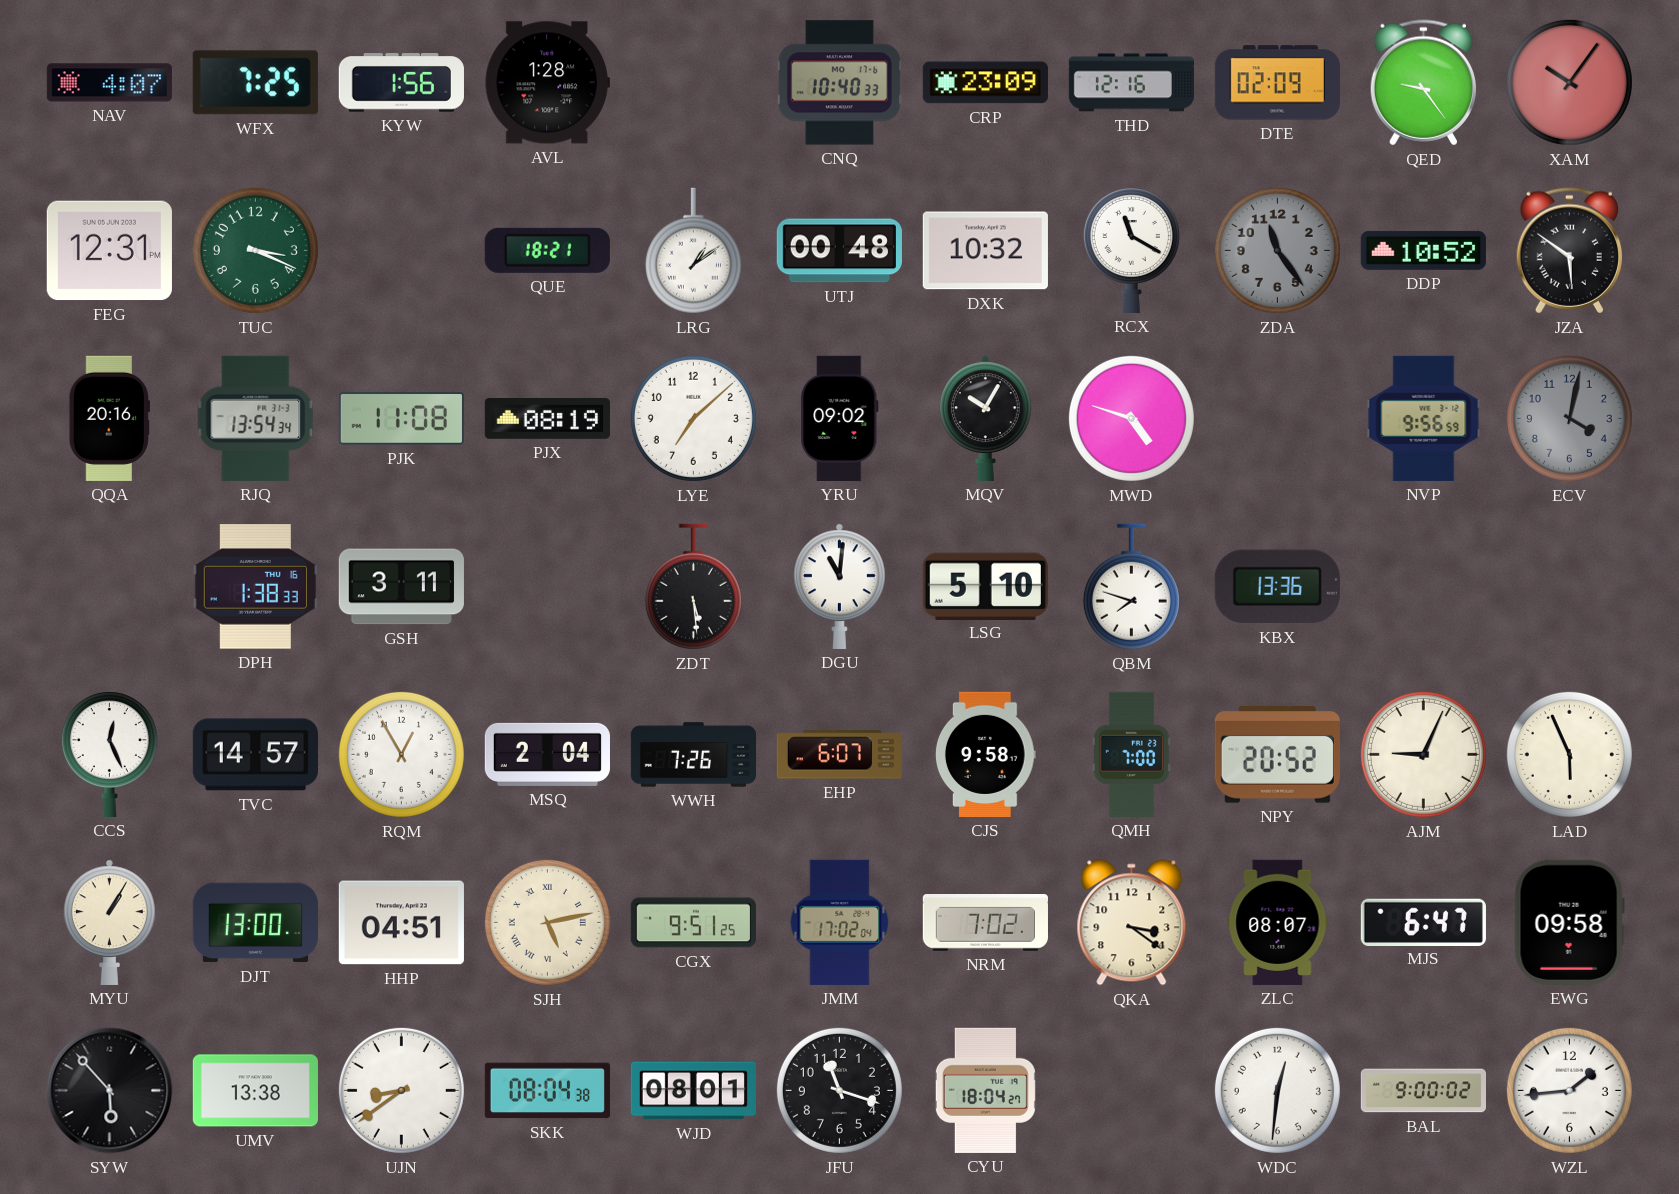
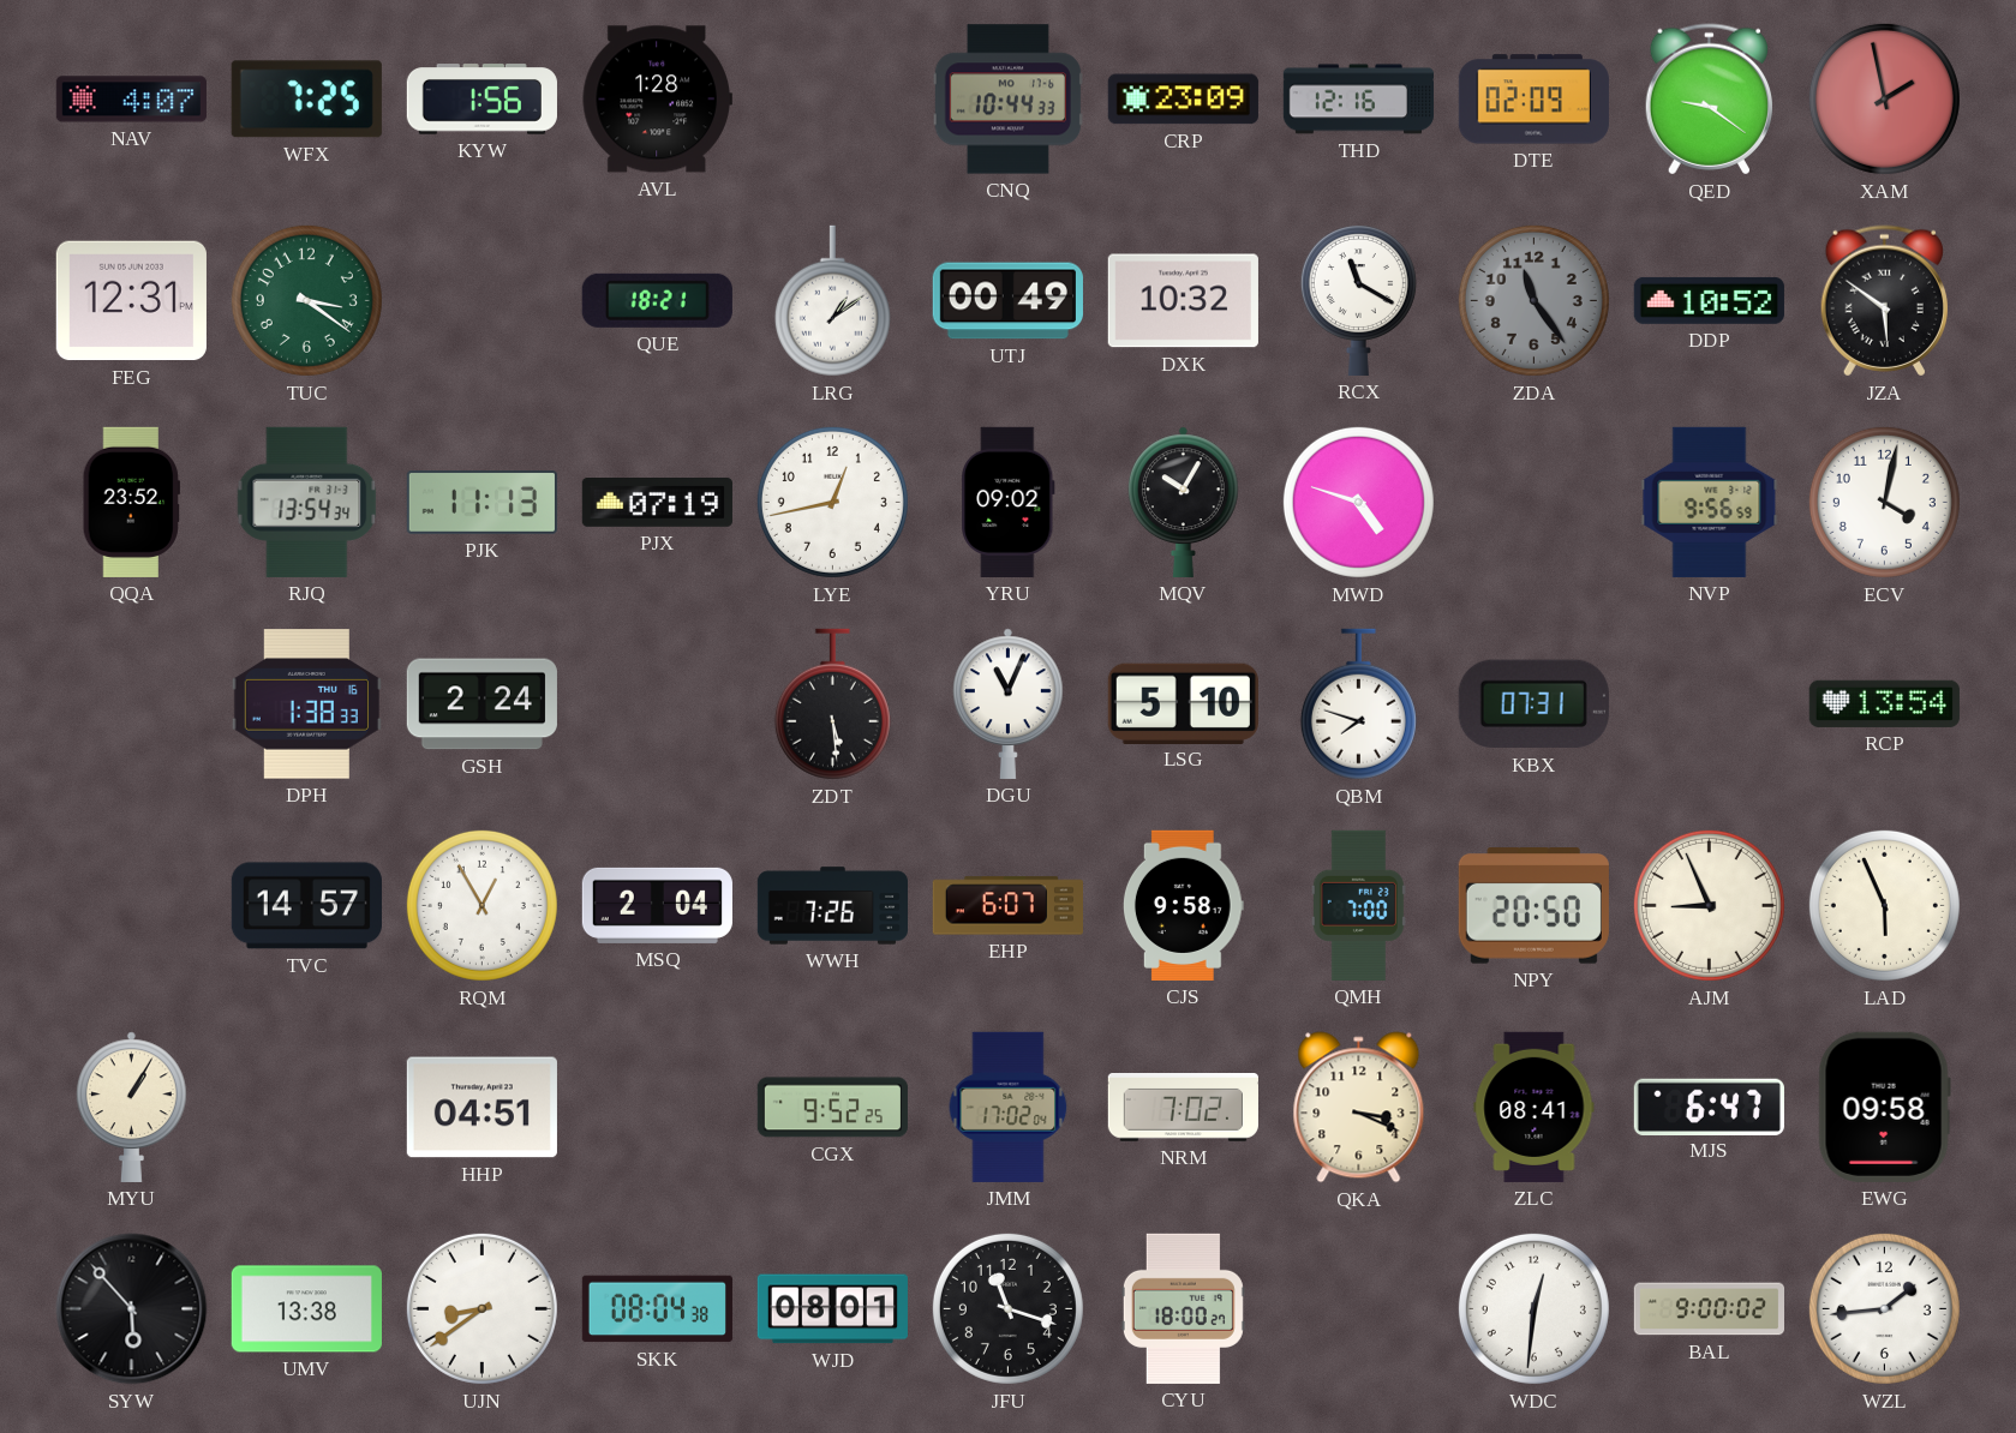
CNQ: 10:40 -> 10:44 (1007, 100)
QED: 9:24 -> 9:21 (1709, 100)
XAM: 10:06 -> 1:58 (1884, 98)
TUC: 3:19 -> 3:21 (306, 300)
UTJ: 00:48 -> 00:49 (1007, 301)
QQA: 20:16 -> 23:52 (131, 502)
PJK: 11:08 -> 11:13 (481, 503)
PJX: 08:19 -> 07:19 (657, 503)
LYE: 7:08 -> 12:43 (832, 502)
ECV dial: grey -> white (1884, 502)
GSH: 3:11 -> 2:24 (481, 704)
DGU: 11:01 -> 11:04 (1009, 703)
KBX: 13:36 -> 07:31 (1533, 704)
RCP: none -> 13:54 (1884, 703)
CCS: 12:26 -> none (109, 755)
NPY: 20:52 -> 20:50 (1533, 906)
AJM: 9:04 -> 8:56 (1709, 905)
DJT: 13:00 -> none (255, 923)
SJH: 5:13 -> none (547, 922)
CGX: 9:51 -> 9:52 (832, 1108)
QKA: 3:21 -> 3:19 (1359, 1108)
ZLC: 08:07 -> 08:41 (1535, 1107)
CYU: 18:04 -> 18:00 (1183, 1308)
